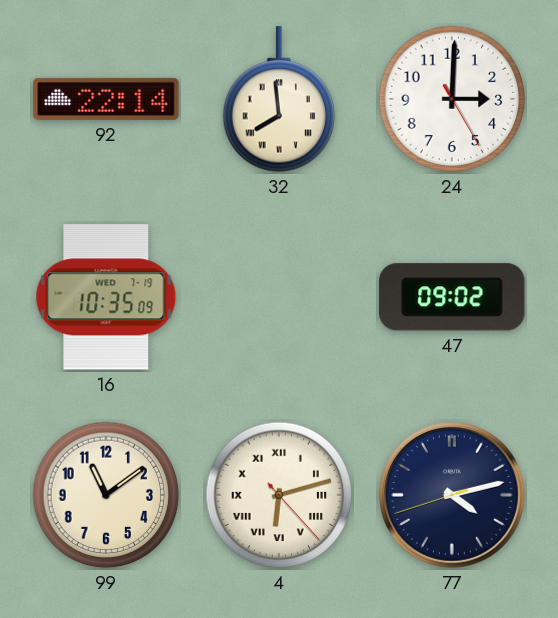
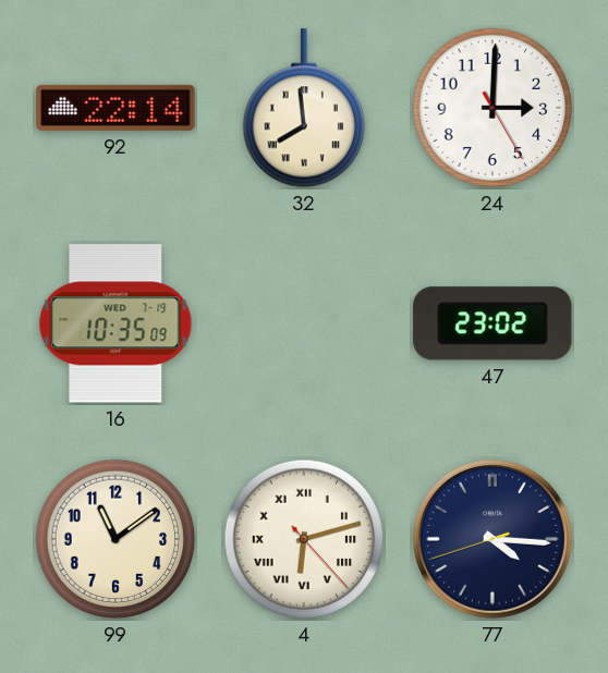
47: 09:02 -> 23:02 (493, 323)
77: 4:12 -> 4:15 (493, 539)
